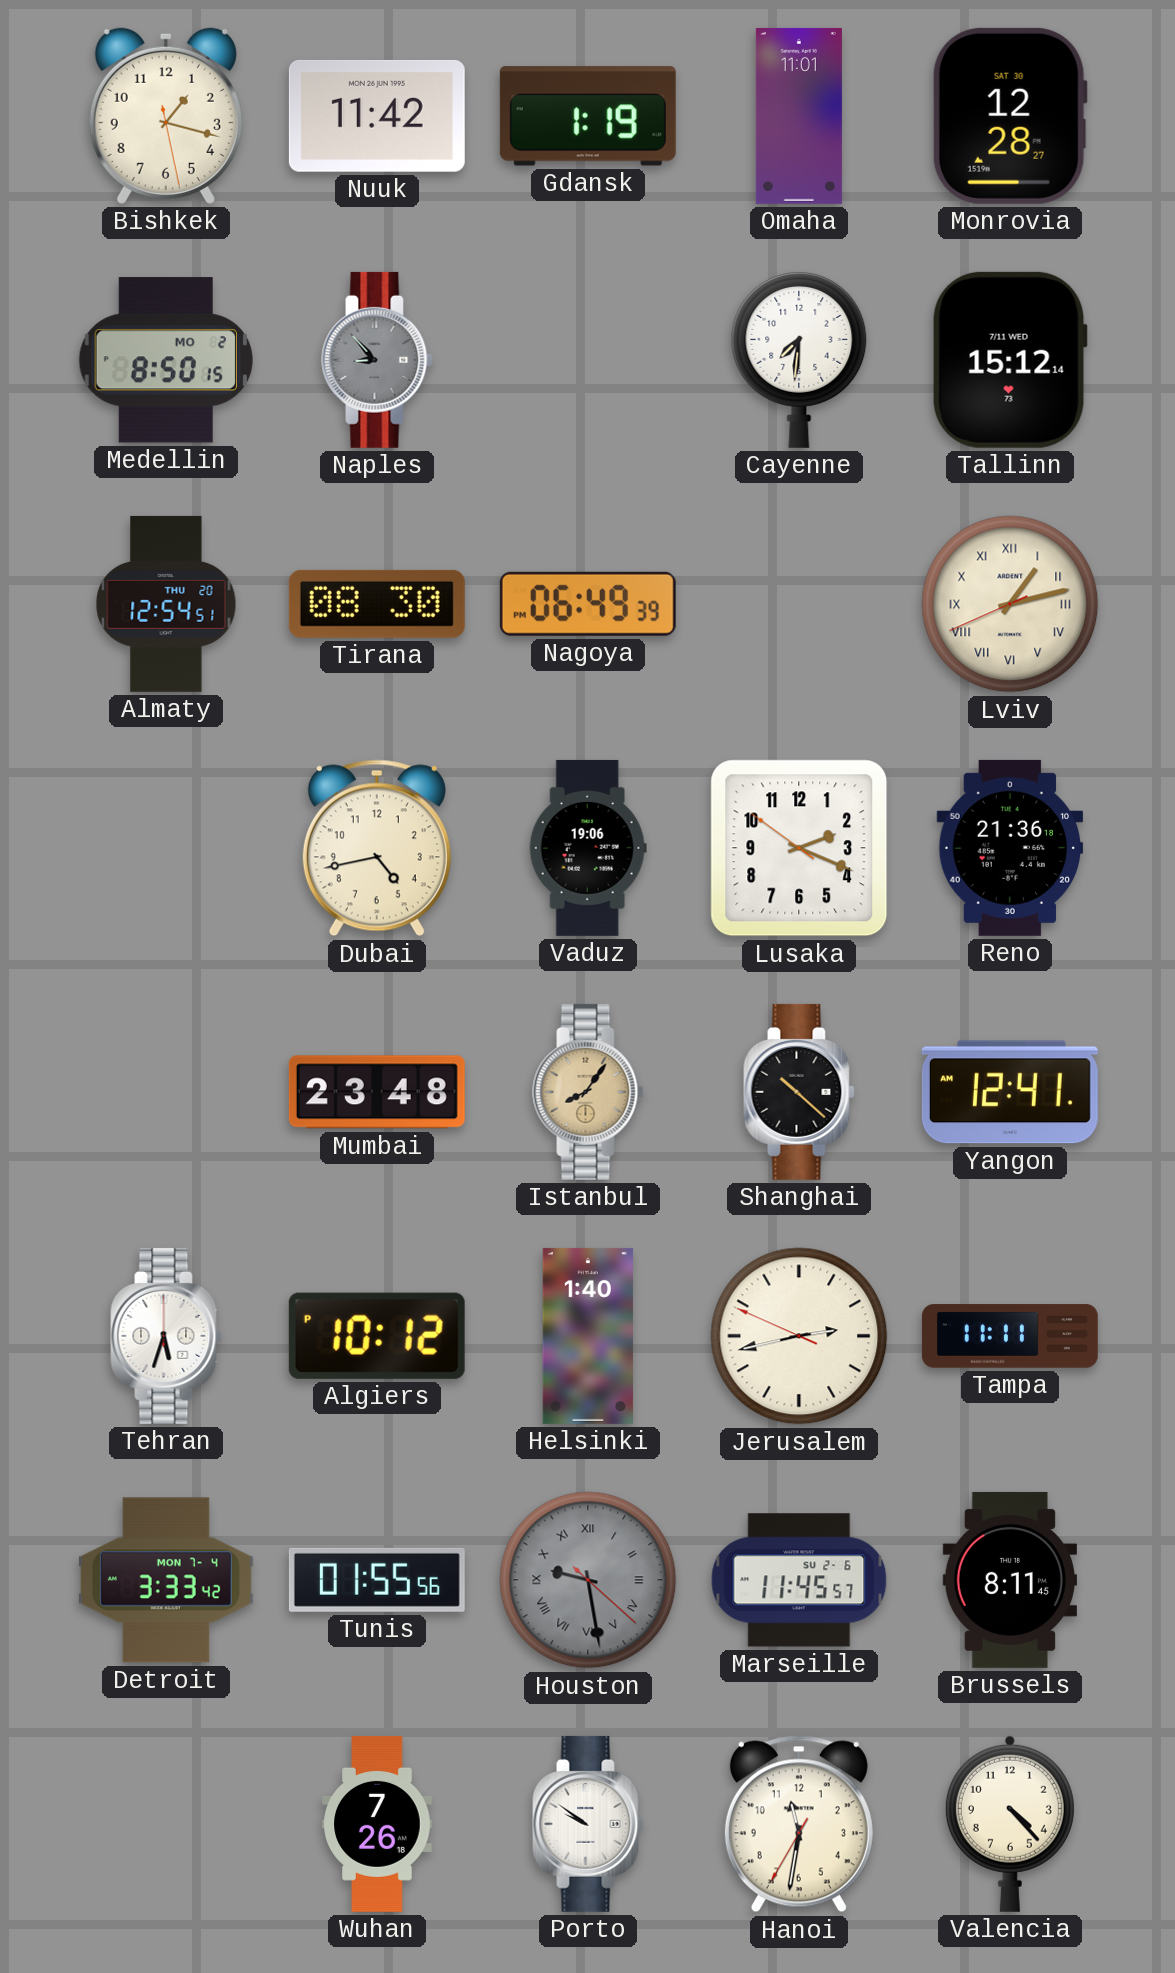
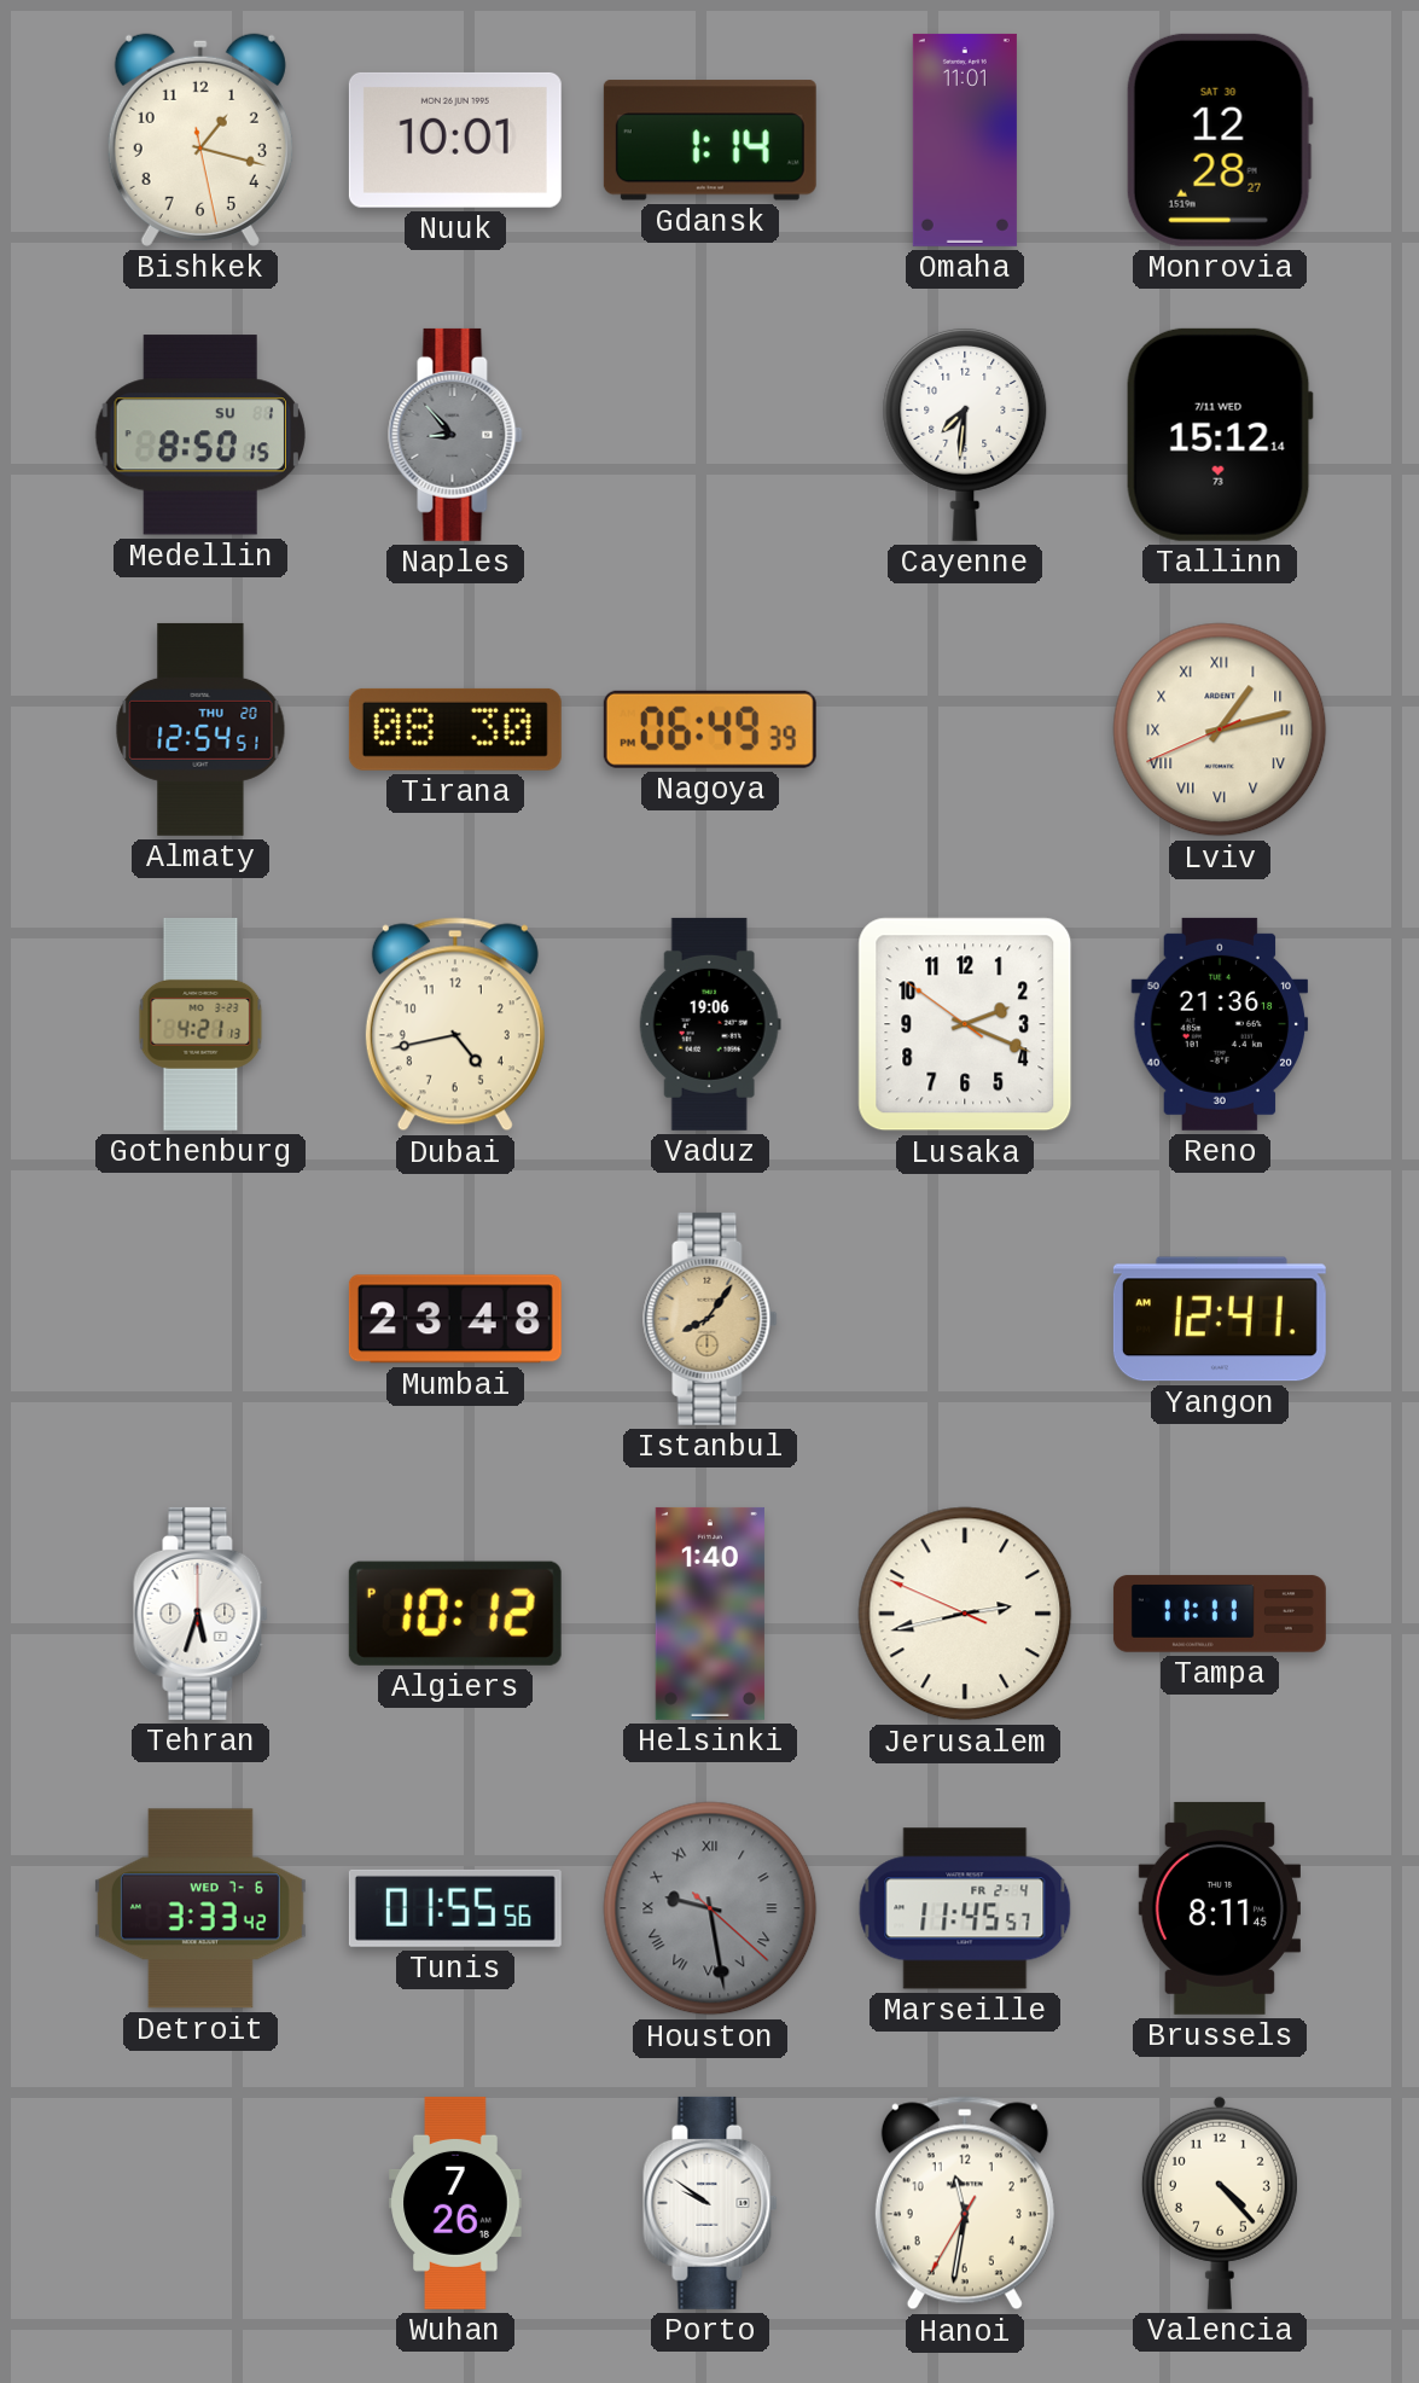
Nuuk: 11:42 -> 10:01 (455, 140)
Gdansk: 1:19 -> 1:14 (710, 140)
Medellin date: MO 2 -> SU 1 (200, 435)
Gothenburg: none -> 4:21 (200, 1024)
Shanghai: 10:22 -> none (799, 1092)
Detroit date: MON 7-4 -> WED 7-6 (200, 1908)
Marseille date: SU 2-6 -> FR 2-4 (965, 1908)
